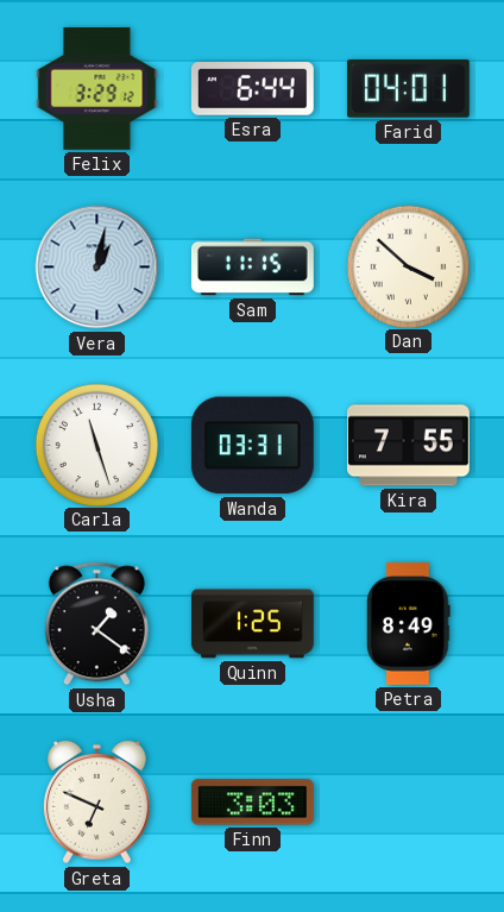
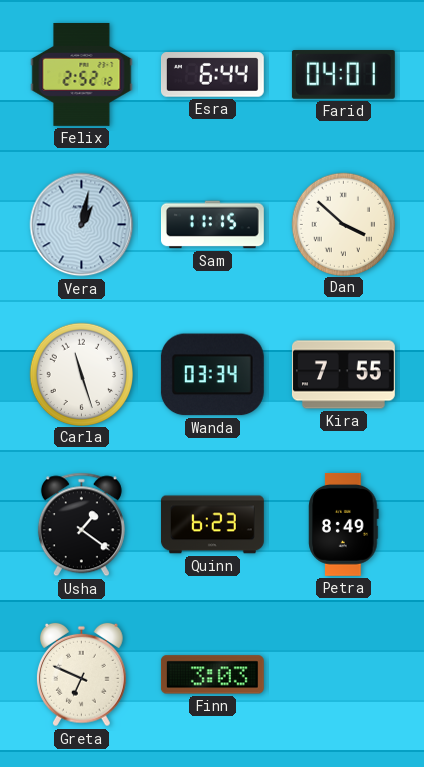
Felix: 3:29 -> 2:52 (82, 74)
Wanda: 03:31 -> 03:34 (212, 375)
Quinn: 1:25 -> 6:23 (212, 525)
